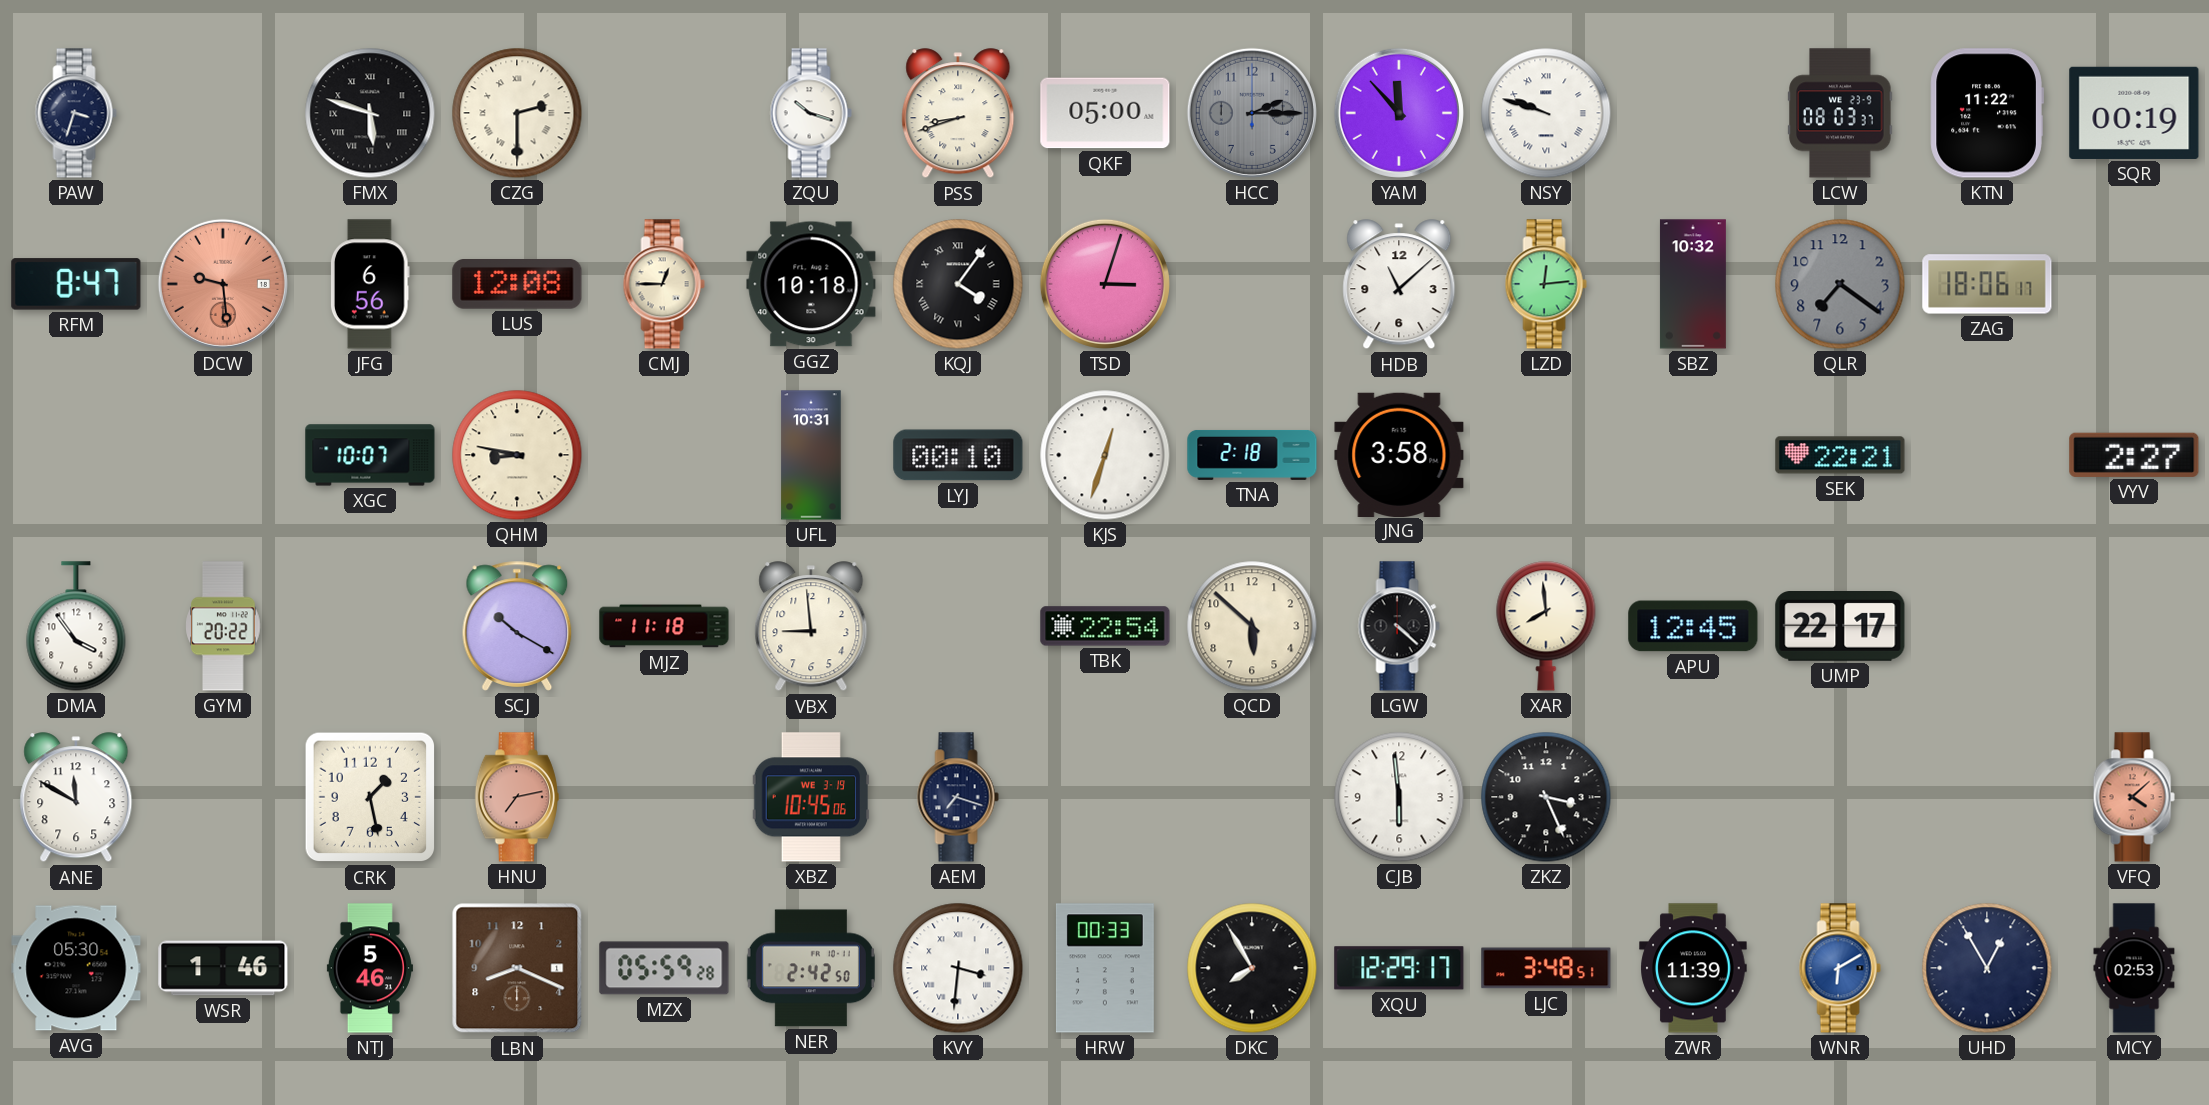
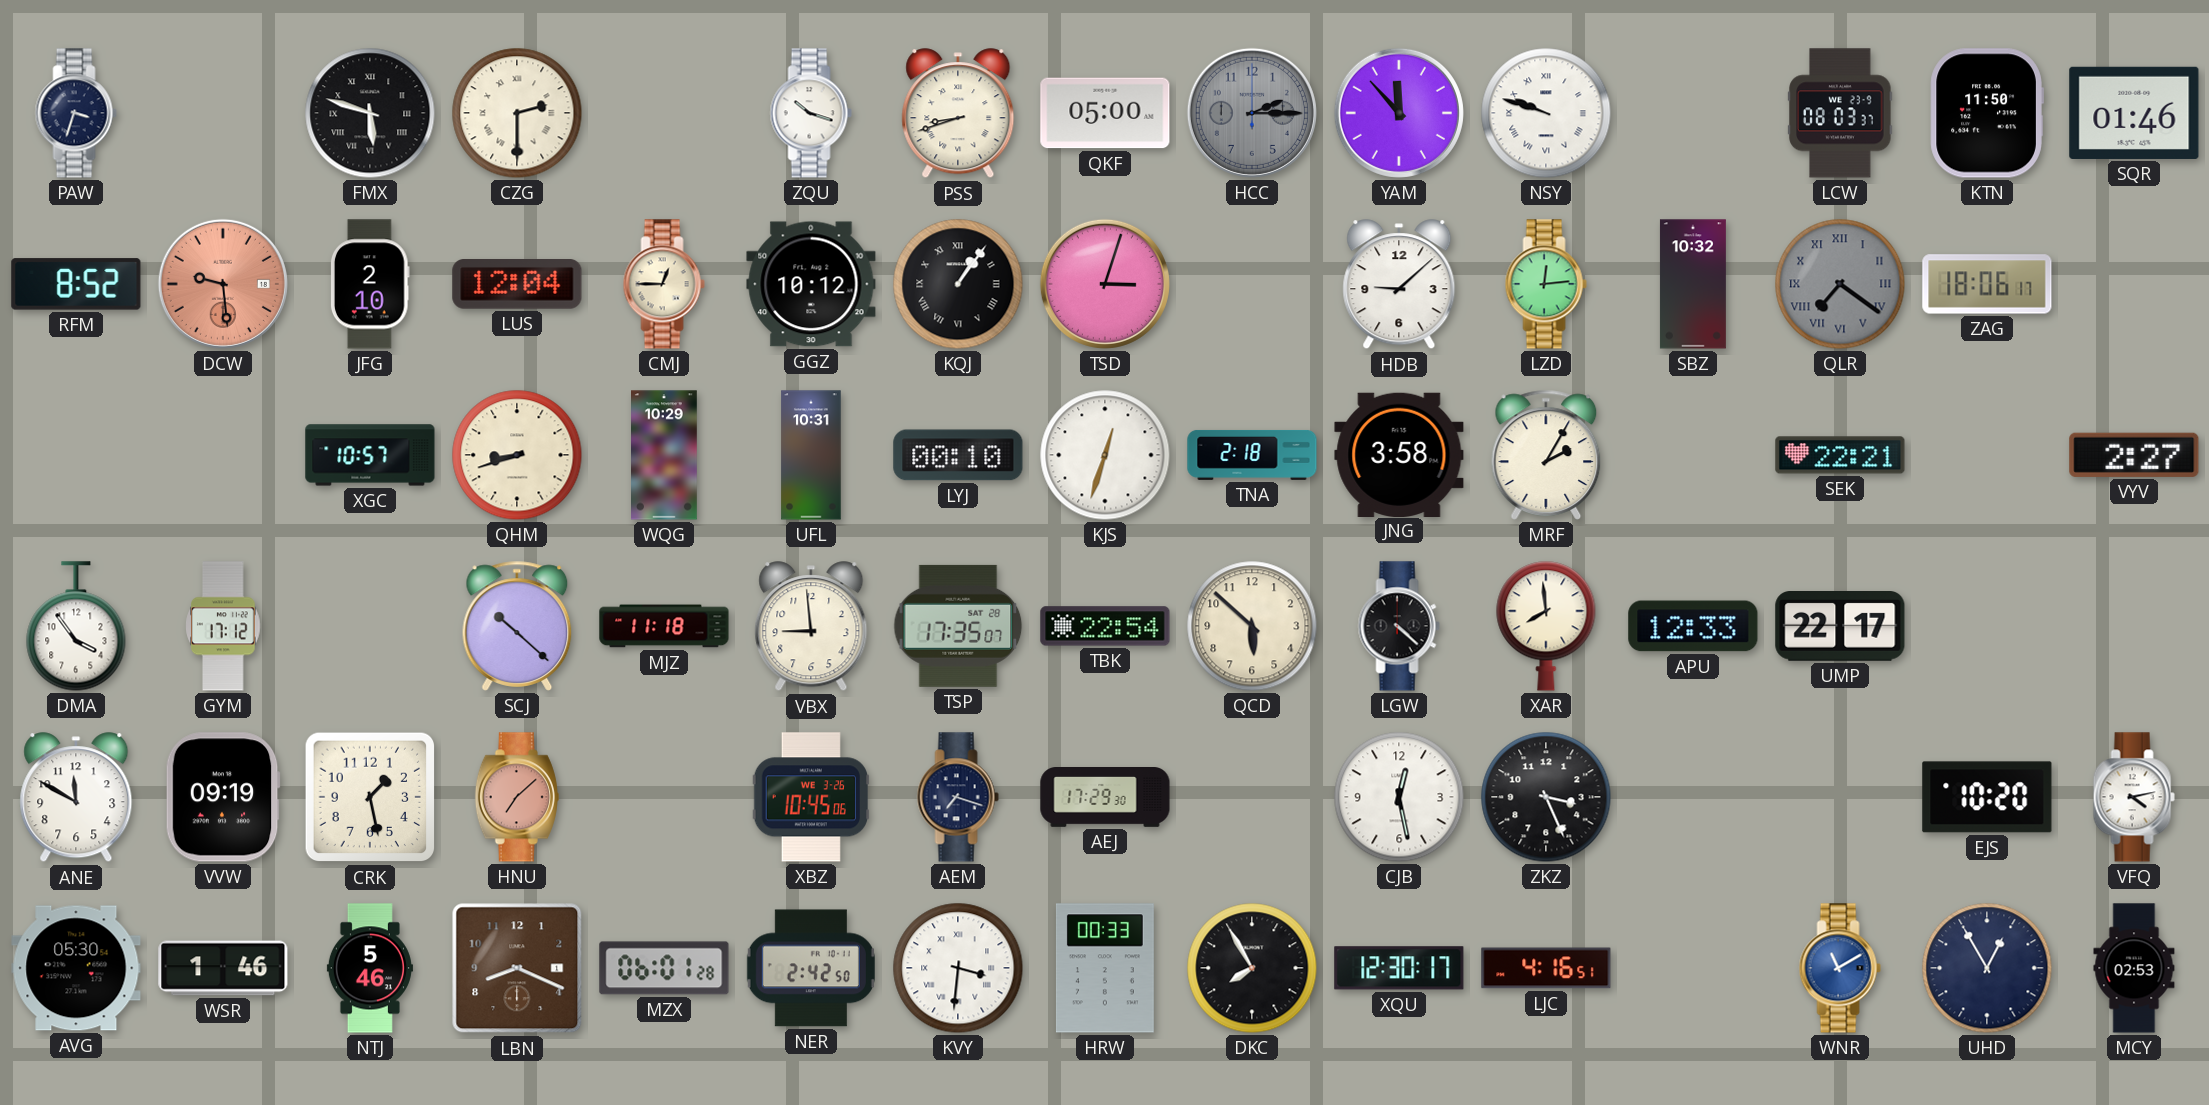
KTN: 11:22 -> 11:50 (1987, 113)
SQR: 00:19 -> 01:46 (2134, 113)
RFM: 8:47 -> 8:52 (76, 284)
JFG: 6:56 -> 2:10 (370, 284)
LUS: 12:08 -> 12:04 (517, 285)
GGZ: 10:18 -> 10:12 (811, 284)
KQJ: 4:06 -> 1:06 (958, 284)
HDB: 11:08 -> 9:08 (1399, 285)
QLR numerals: Arabic -> Roman (1840, 284)
XGC: 10:07 -> 10:57 (370, 455)
QHM: 8:47 -> 8:42 (517, 455)
WQG: none -> 10:29 (665, 455)
MRF: none -> 2:05 (1546, 455)
GYM: 20:22 -> 17:12 (223, 626)
SCJ: 10:20 -> 10:22 (517, 626)
TSP: none -> 17:35 (958, 626)
APU: 12:45 -> 12:33 (1693, 626)
VVW: none -> 09:19 (223, 797)
HNU: 7:13 -> 7:08 (517, 797)
XBZ date: WE 3-19 -> WE 3-26 (810, 797)
AEJ: none -> 17:29 (1105, 798)
CJB: 5:59 -> 12:28 (1399, 797)
EJS: none -> 10:20 (1987, 797)
VFQ: 4:08 -> 4:13 (2134, 797)
VFQ dial: salmon -> white (2134, 797)
MZX: 05:59 -> 06:01 (664, 968)
XQU: 12:29 -> 12:30 (1399, 968)
LJC: 3:48 -> 4:16 (1546, 968)
ZWR: 11:39 -> none (1693, 968)
WNR: 6:10 -> 11:10 (1840, 968)
